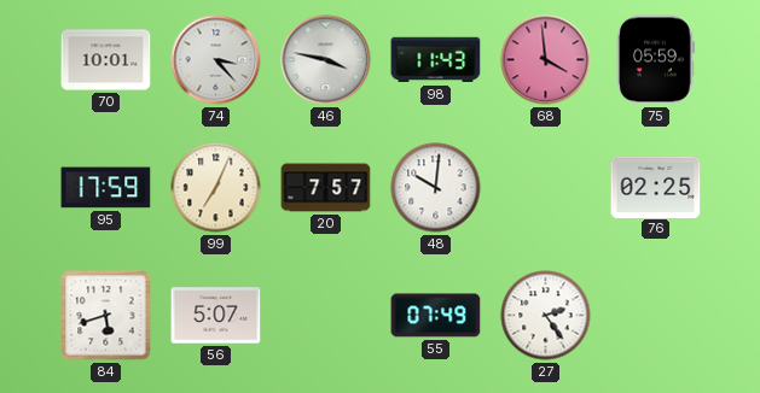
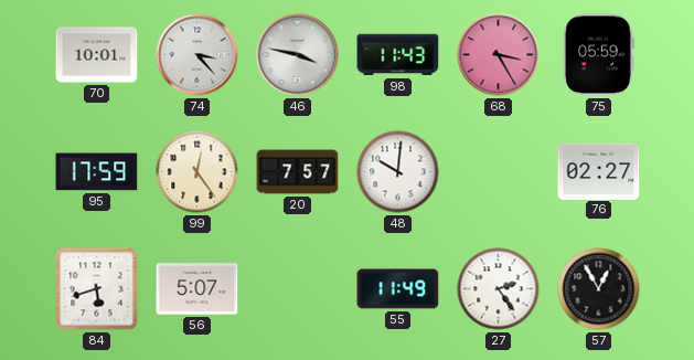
68: 3:59 -> 3:25 (499, 55)
99: 7:04 -> 12:24 (197, 172)
76: 02:25 -> 02:27 (599, 171)
55: 07:49 -> 11:49 (398, 289)
57: none -> 12:55 (599, 289)
